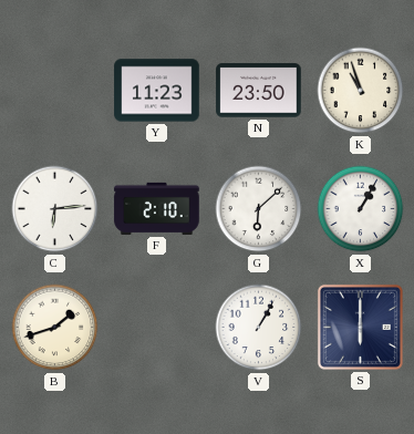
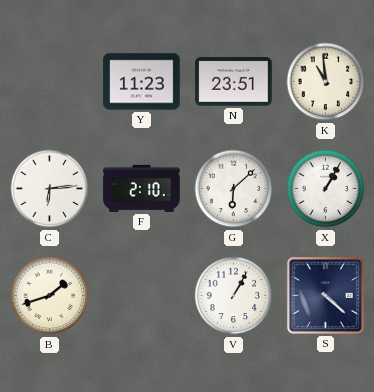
N: 23:50 -> 23:51 (234, 82)
K: 10:57 -> 10:59 (326, 82)
S: 6:00 -> 4:22 (325, 295)
